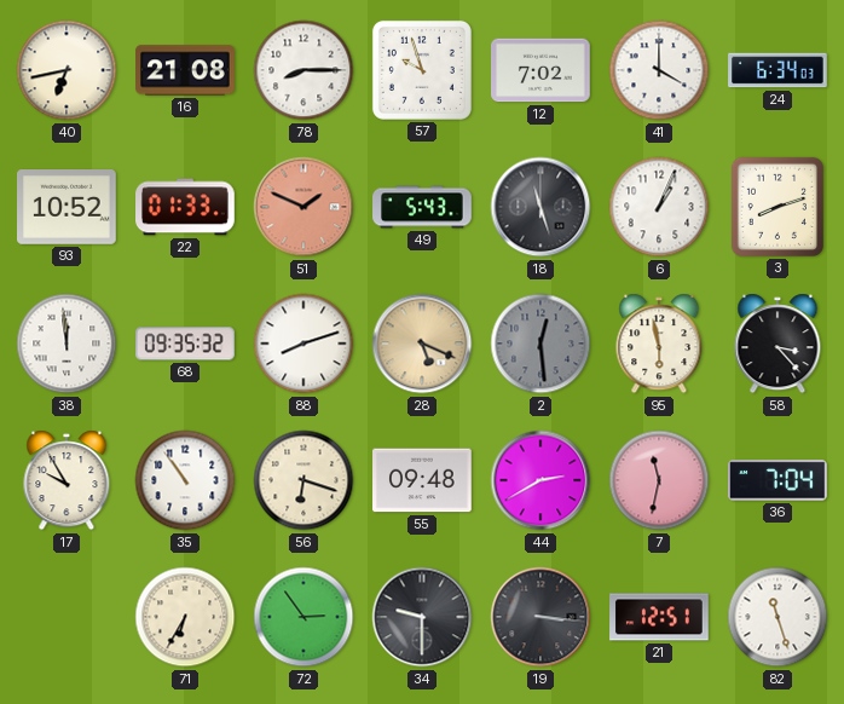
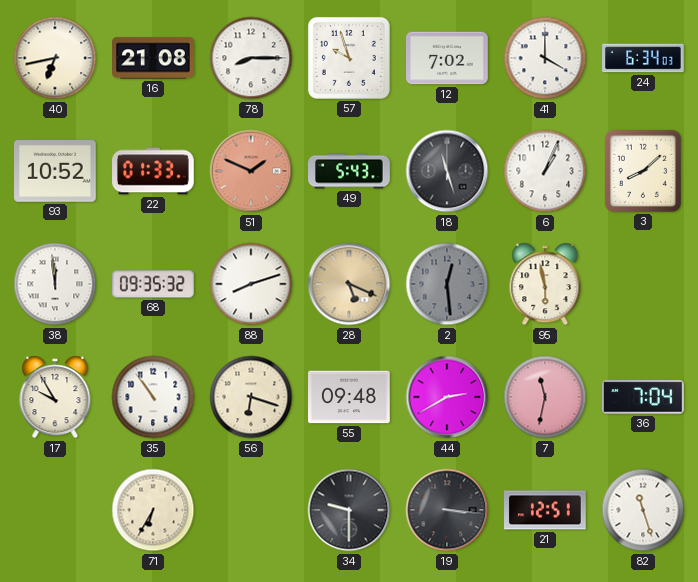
3: 8:12 -> 8:08 (643, 171)
58: 3:23 -> none (777, 344)
72: 2:54 -> none (304, 617)
